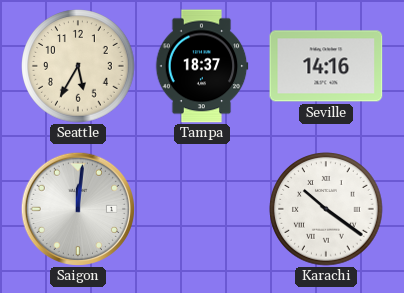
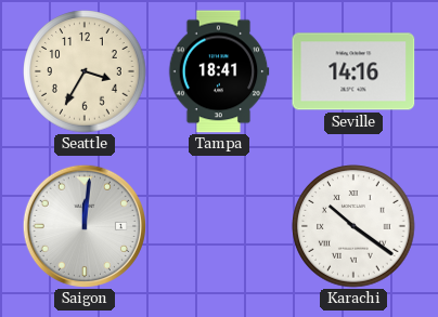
Seattle: 5:35 -> 3:35 (85, 71)
Tampa: 18:37 -> 18:41 (219, 71)
